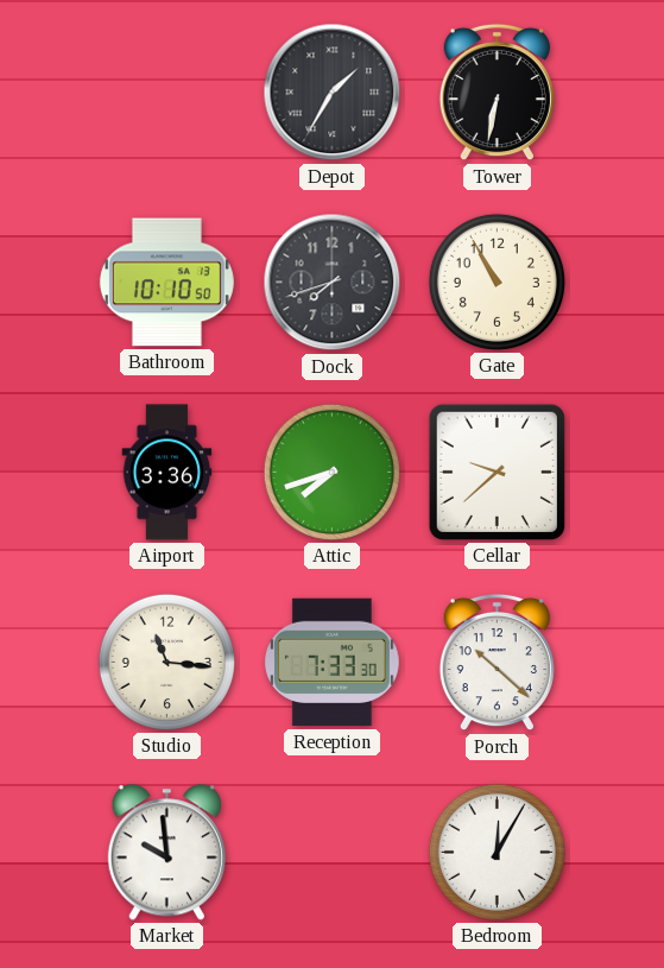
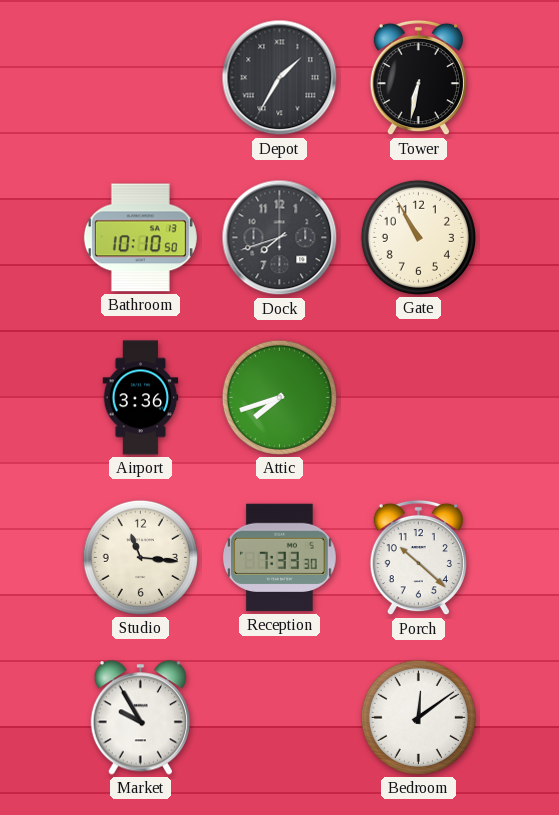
Cellar: 9:38 -> none (497, 472)
Market: 9:59 -> 9:55 (140, 718)
Bedroom: 12:05 -> 12:09 (418, 717)
